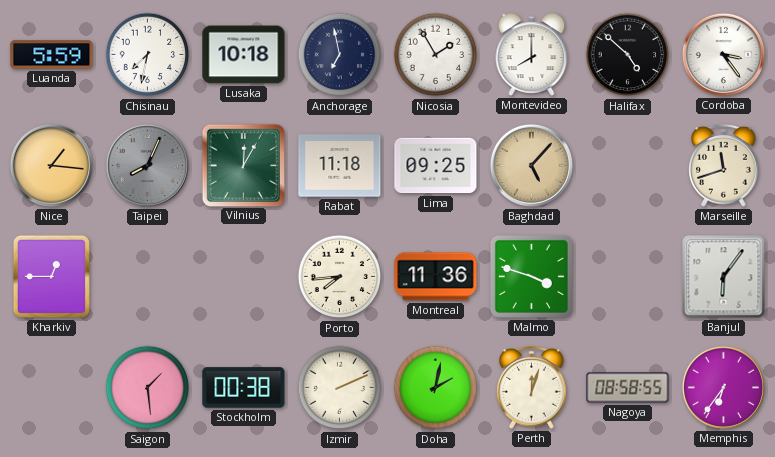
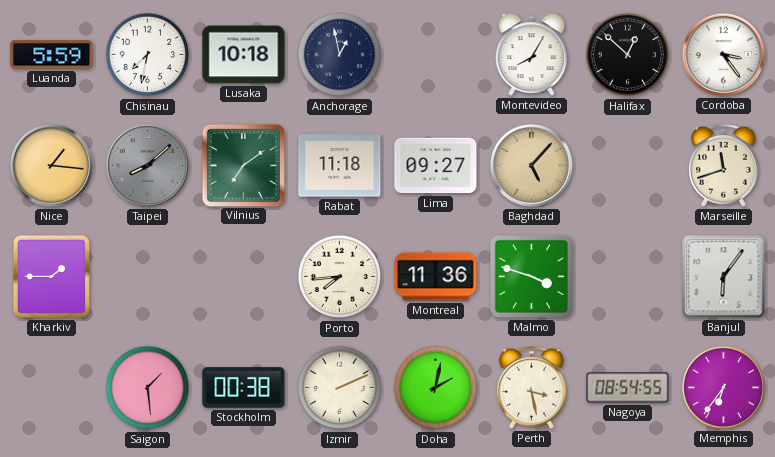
Anchorage: 6:58 -> 12:58 (340, 55)
Nicosia: 1:55 -> none (436, 55)
Montevideo: 8:00 -> 8:05 (532, 55)
Halifax: 4:52 -> 12:52 (628, 55)
Taipei: 8:04 -> 8:08 (147, 165)
Vilnius: 12:05 -> 7:09 (243, 165)
Lima: 09:25 -> 09:27 (436, 166)
Kharkiv: 12:45 -> 1:45 (51, 276)
Perth: 12:03 -> 3:28 (532, 388)
Nagoya: 08:58 -> 08:54 (628, 388)
